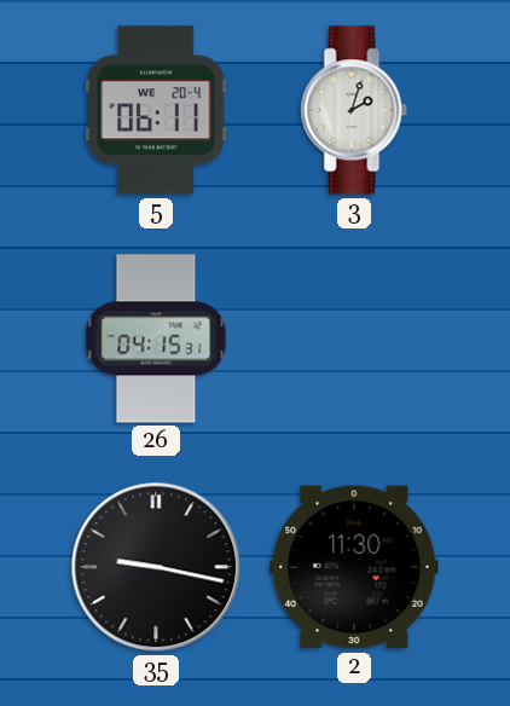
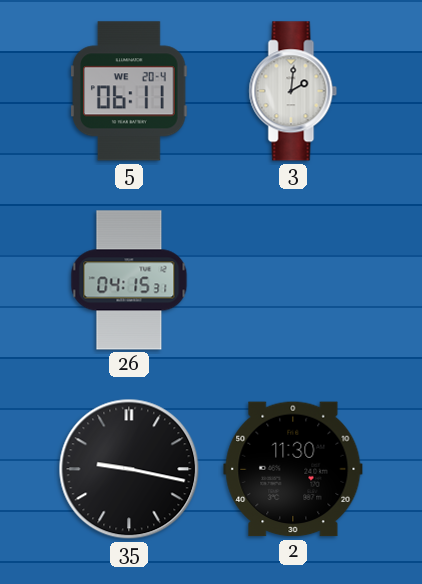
3: 2:03 -> 2:01 (293, 91)
